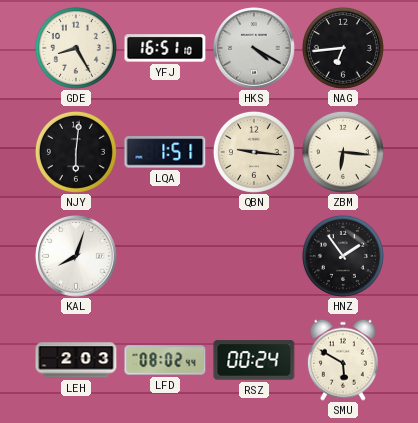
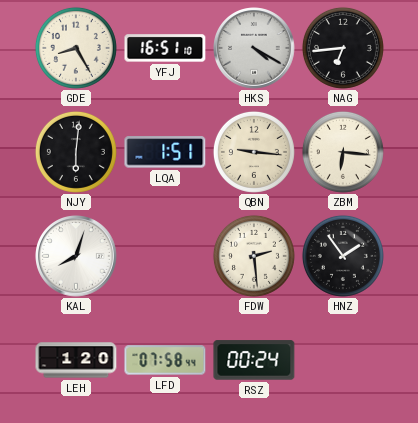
FDW: none -> 2:29 (254, 256)
LEH: 2:03 -> 1:20 (76, 360)
LFD: 08:02 -> 07:58 (165, 360)
SMU: 5:50 -> none (343, 360)
